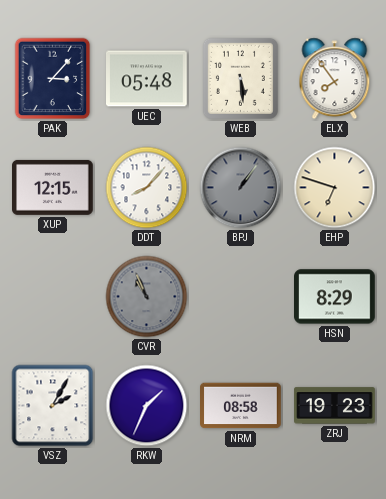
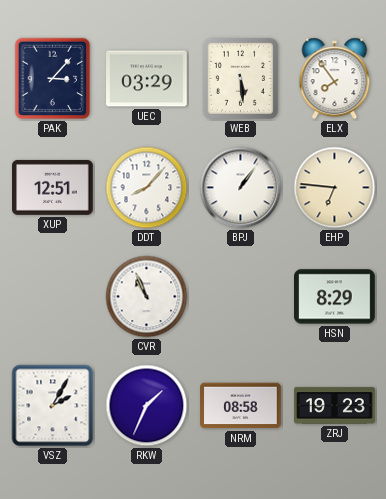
UEC: 05:48 -> 03:29 (147, 79)
XUP: 12:15 -> 12:51 (53, 187)
BPJ dial: grey -> white (241, 188)
EHP: 6:48 -> 6:46 (335, 188)
CVR dial: grey -> white (147, 297)
